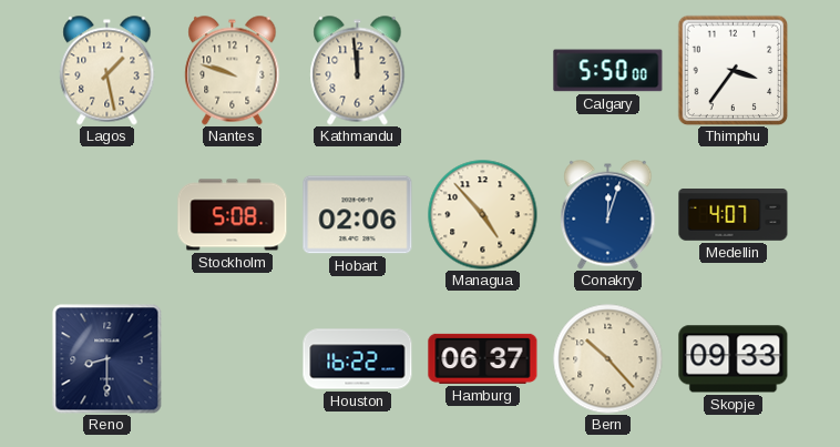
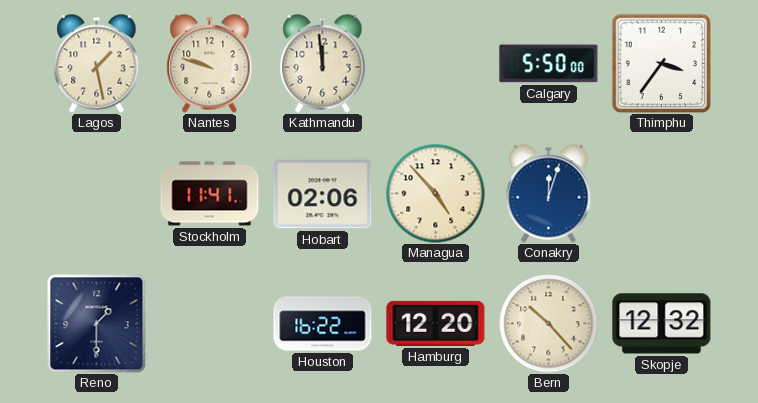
Stockholm: 5:08 -> 11:41 (210, 194)
Medellin: 4:07 -> none (734, 215)
Reno: 8:30 -> 1:30 (97, 324)
Hamburg: 06:37 -> 12:20 (436, 323)
Skopje: 09:33 -> 12:32 (662, 324)
